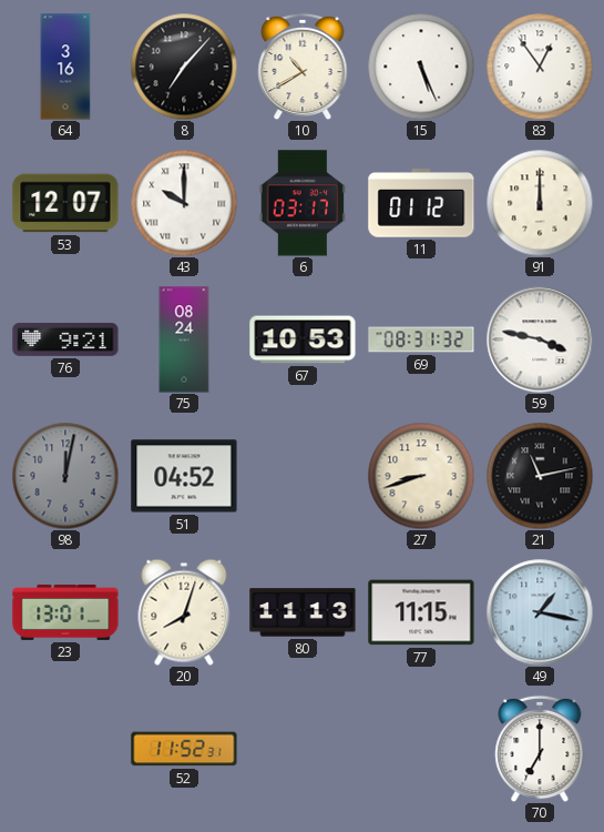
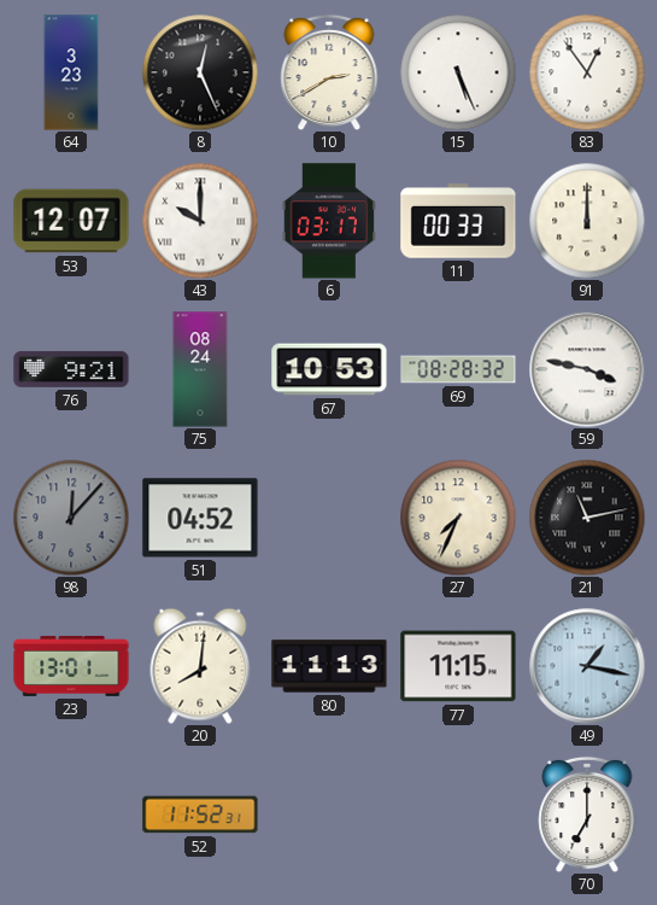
64: 3:16 -> 3:23 (71, 72)
8: 7:07 -> 12:26 (200, 72)
10: 10:40 -> 2:40 (329, 72)
11: 01:12 -> 00:33 (458, 221)
69: 08:31 -> 08:28 (458, 369)
98: 12:02 -> 12:07 (71, 518)
27: 8:42 -> 7:34 (458, 518)
20: 8:03 -> 8:01 (200, 666)
